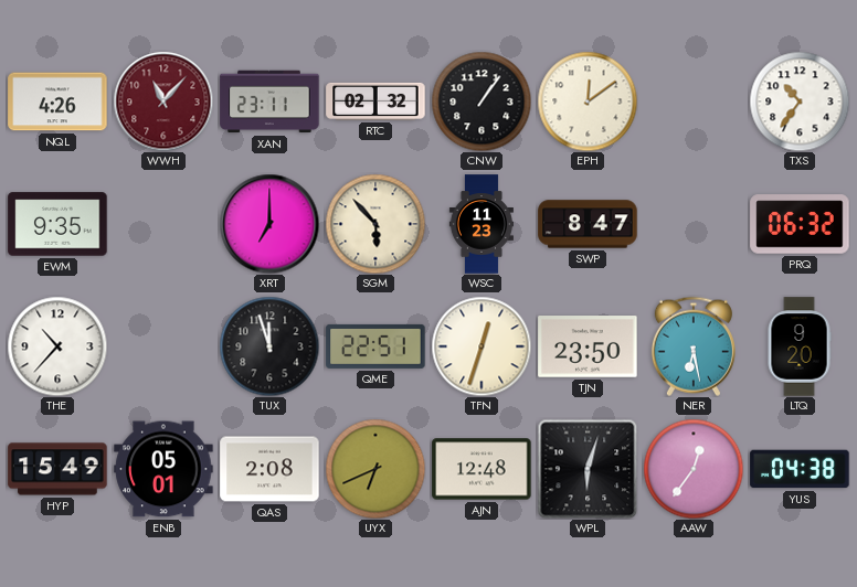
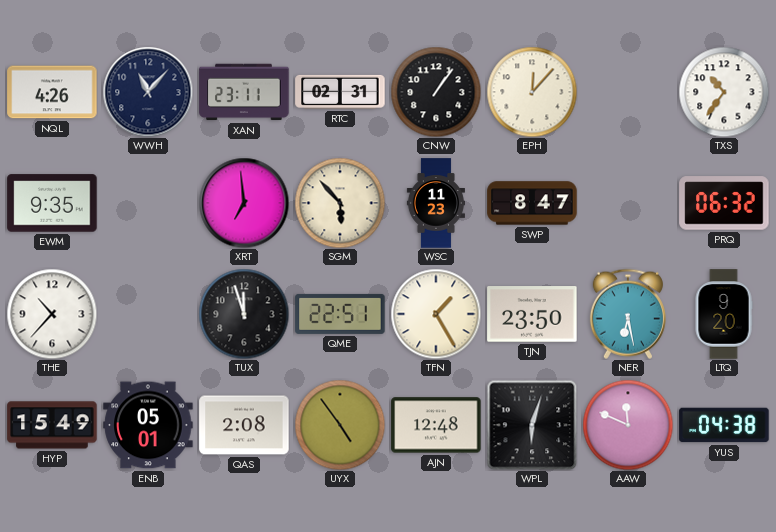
WWH dial: burgundy -> navy (148, 92)
RTC: 02:32 -> 02:31 (340, 92)
EPH: 12:09 -> 12:07 (532, 92)
XRT: 7:00 -> 6:59 (244, 203)
TFN: 12:33 -> 1:25 (436, 314)
UYX: 6:41 -> 4:54 (340, 425)
AAW: 12:36 -> 11:49 (628, 425)
